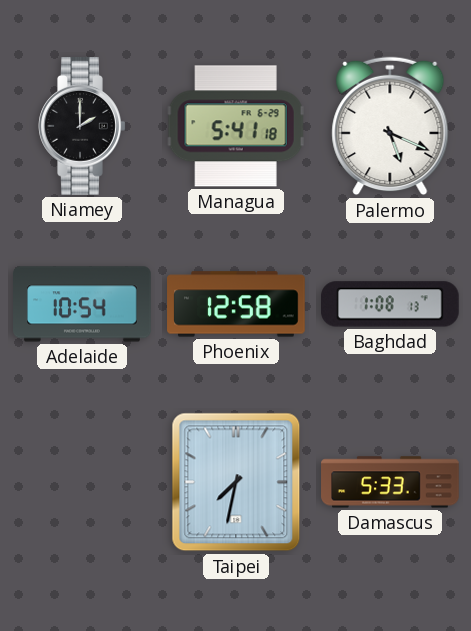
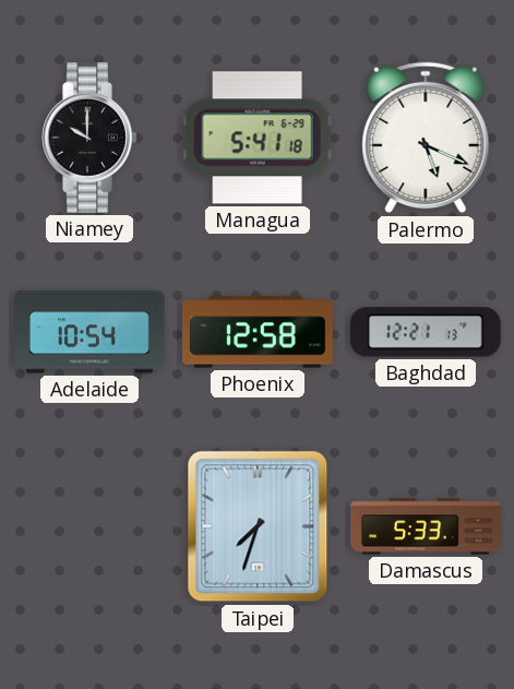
Niamey: 2:00 -> 10:00 (89, 139)
Baghdad: 1:08 -> 12:21 (427, 332)
Taipei: 7:32 -> 7:33 (258, 526)
